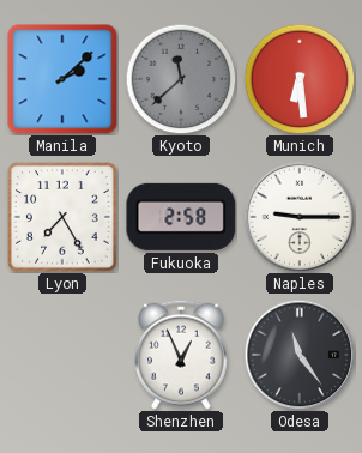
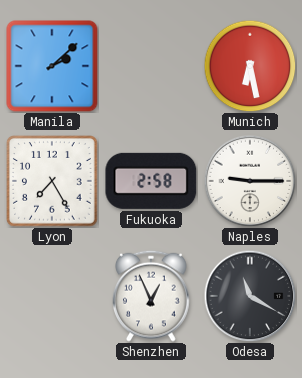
Kyoto: 11:38 -> none (181, 79)
Munich: 6:29 -> 6:28 (250, 66)
Odesa: 11:24 -> 11:20 (250, 296)
